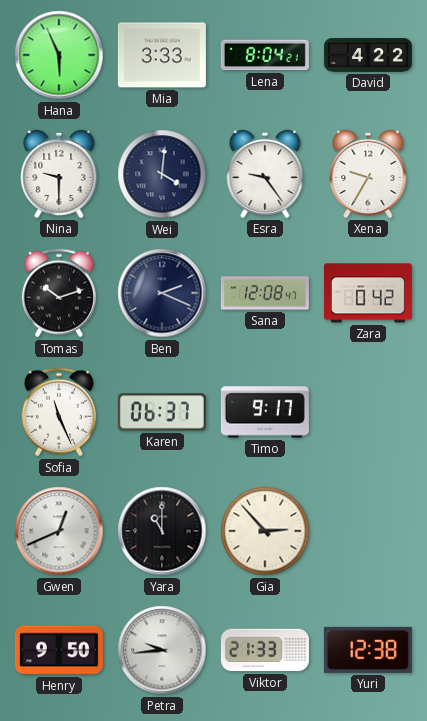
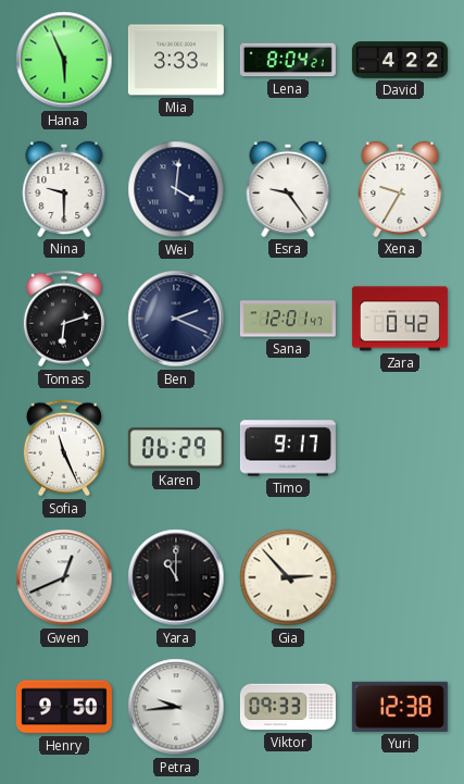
Tomas: 10:12 -> 6:12 (64, 319)
Sana: 12:08 -> 12:01 (288, 319)
Karen: 06:37 -> 06:29 (176, 448)
Viktor: 21:33 -> 09:33 (288, 707)
